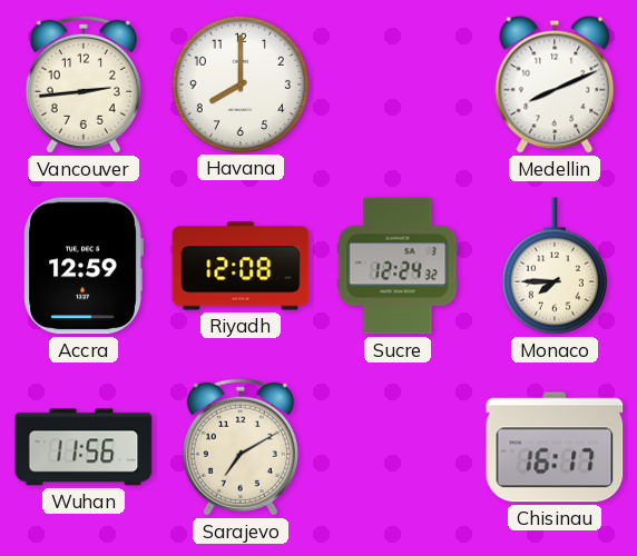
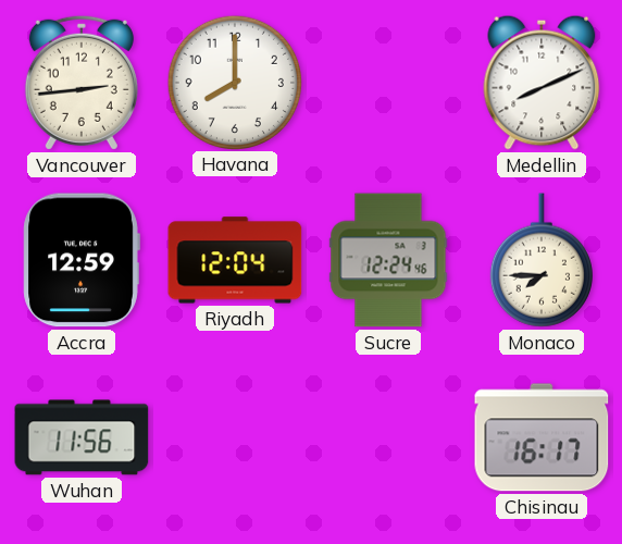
Riyadh: 12:08 -> 12:04 (235, 260)
Sucre: 12:24:32 -> 12:24:46 (388, 260)
Sarajevo: 7:10 -> none (241, 447)
